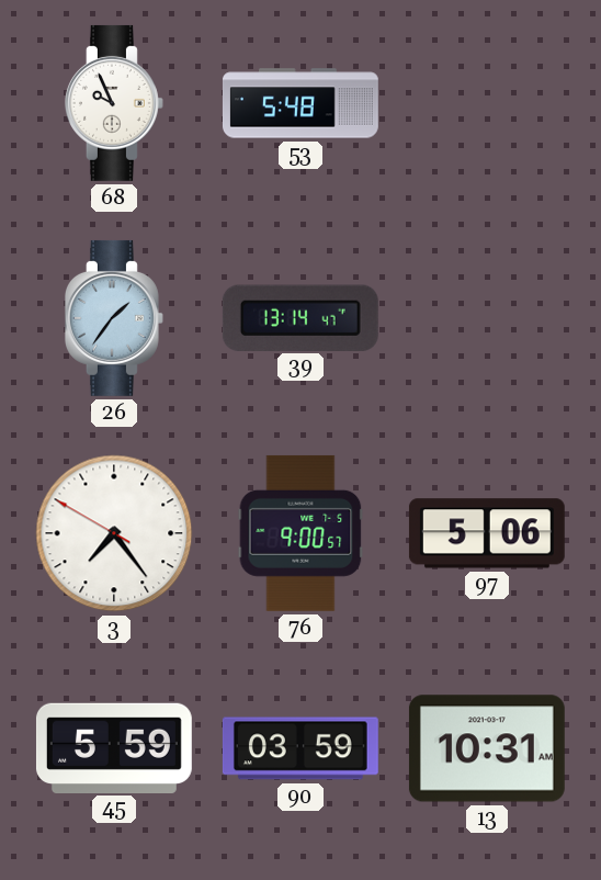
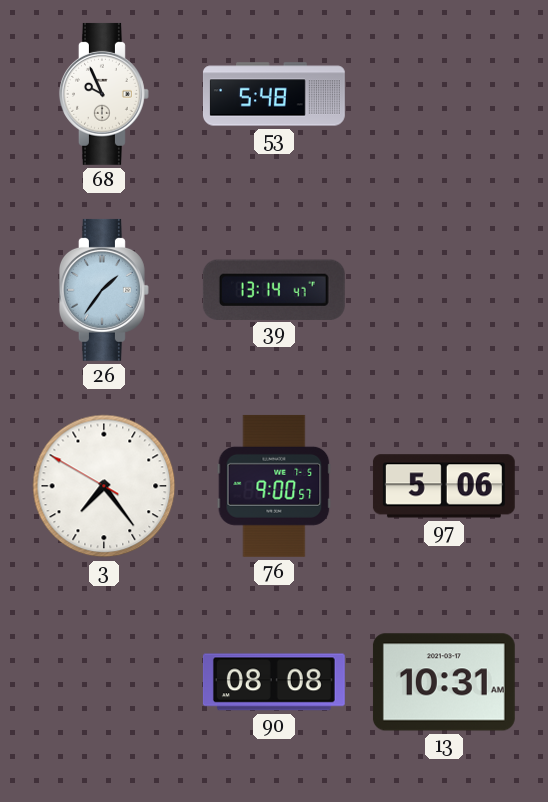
45: 5:59 -> none (114, 747)
90: 03:59 -> 08:08 (274, 682)
